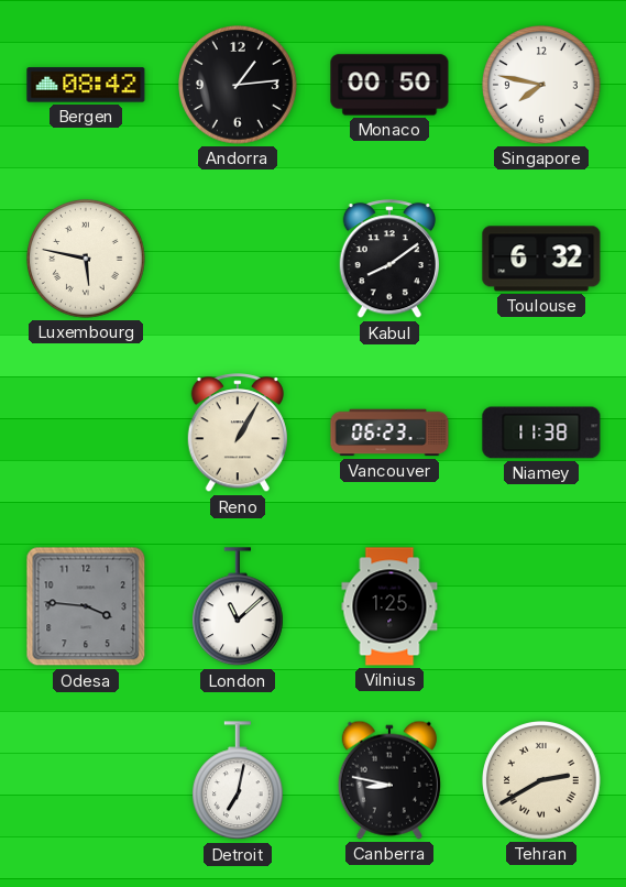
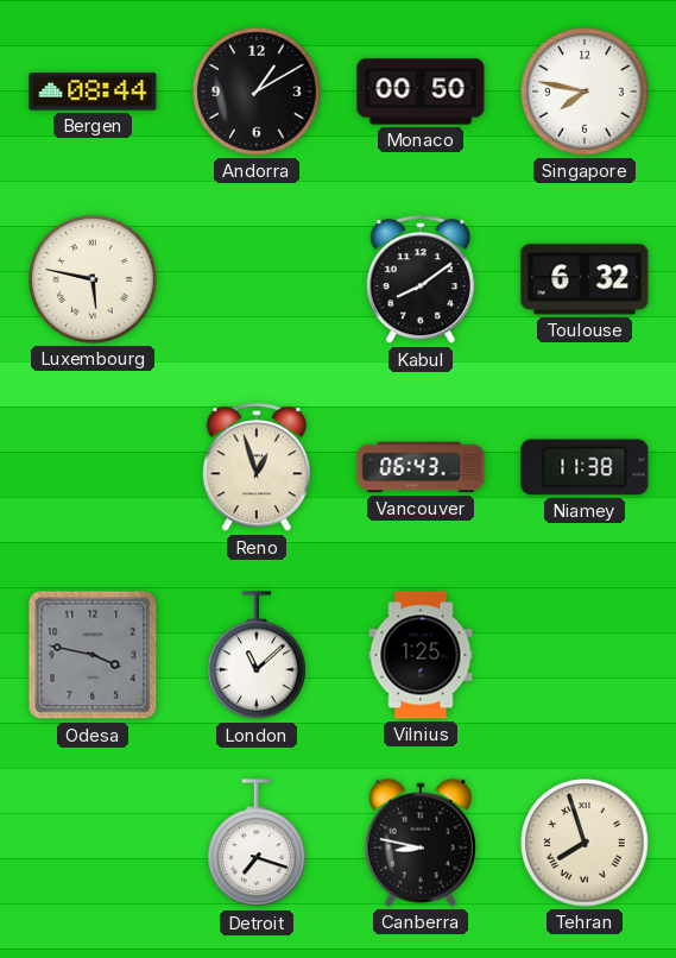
Bergen: 08:42 -> 08:44 (93, 92)
Andorra: 1:14 -> 1:10 (257, 92)
Reno: 1:05 -> 12:57 (255, 468)
Vancouver: 06:23 -> 06:43 (421, 467)
Odesa: 3:46 -> 3:47 (93, 655)
Detroit: 7:02 -> 7:18 (258, 844)
Tehran: 2:40 -> 7:57 (585, 843)
